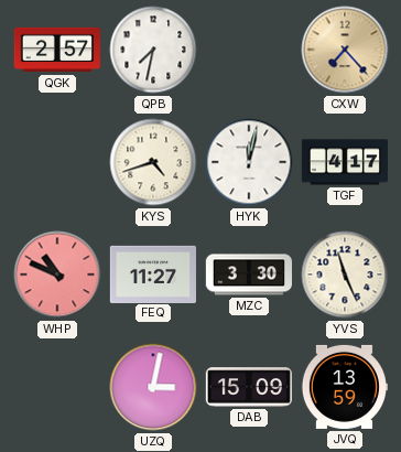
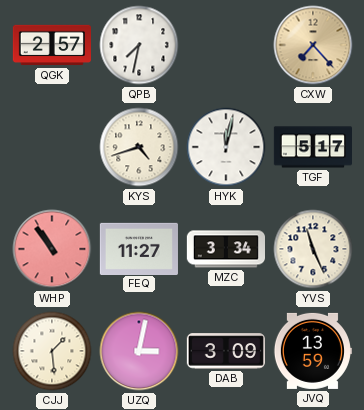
TGF: 4:17 -> 5:17 (312, 147)
WHP: 10:49 -> 10:54 (52, 249)
MZC: 3:30 -> 3:34 (225, 249)
CJJ: none -> 1:29 (52, 351)
DAB: 15:09 -> 3:09 (226, 351)
